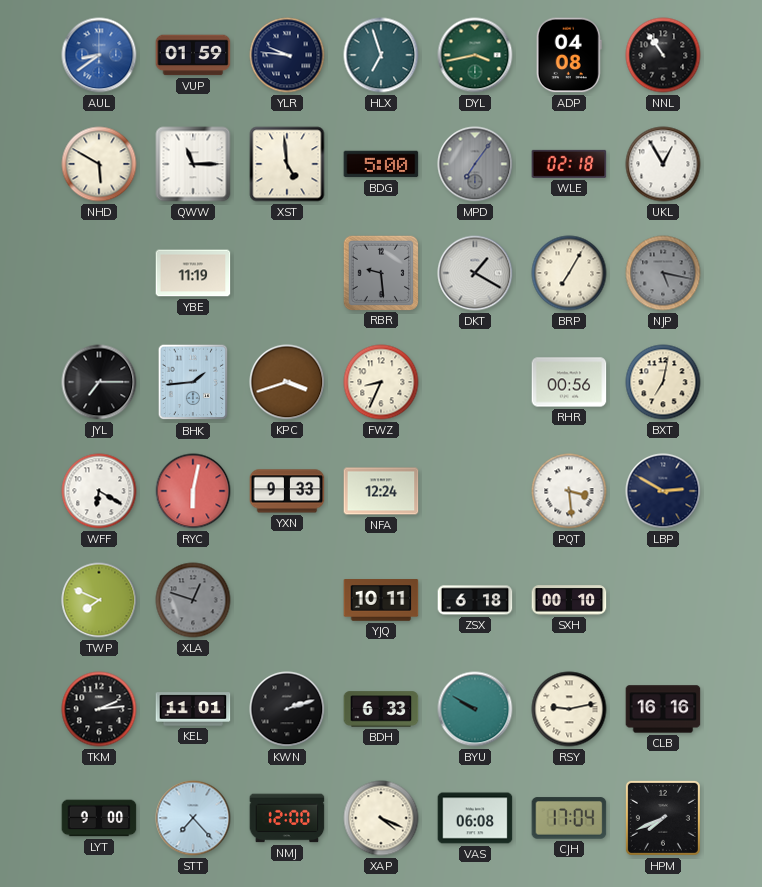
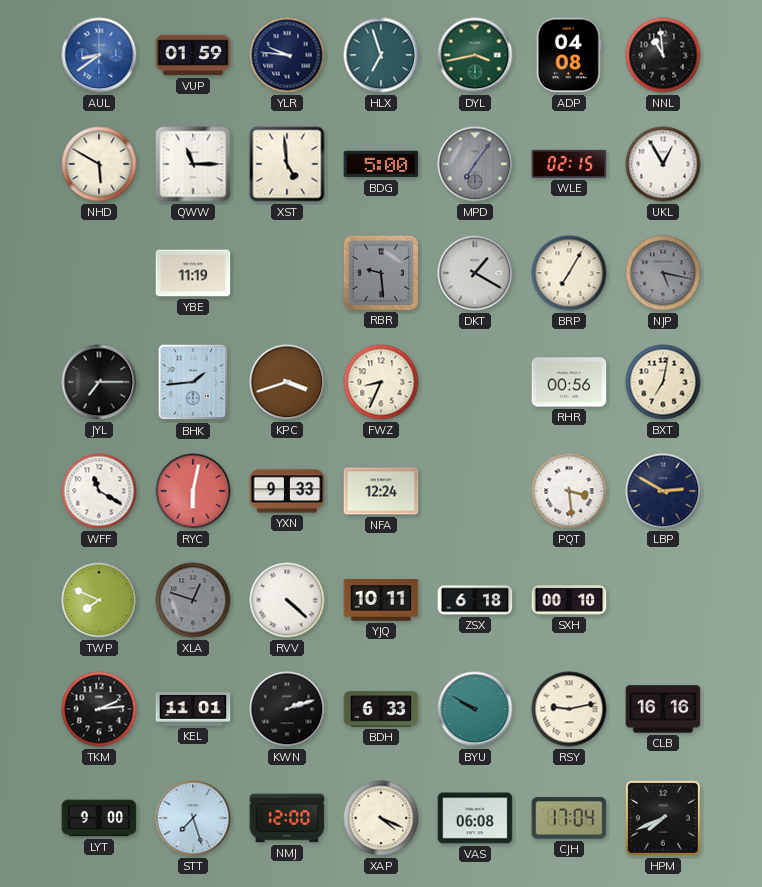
NNL: 10:54 -> 10:59 (663, 55)
WLE: 02:18 -> 02:15 (569, 164)
WFF: 6:20 -> 11:20 (99, 491)
RVV: none -> 4:22 (287, 600)
STT: 7:23 -> 7:27 (193, 818)
